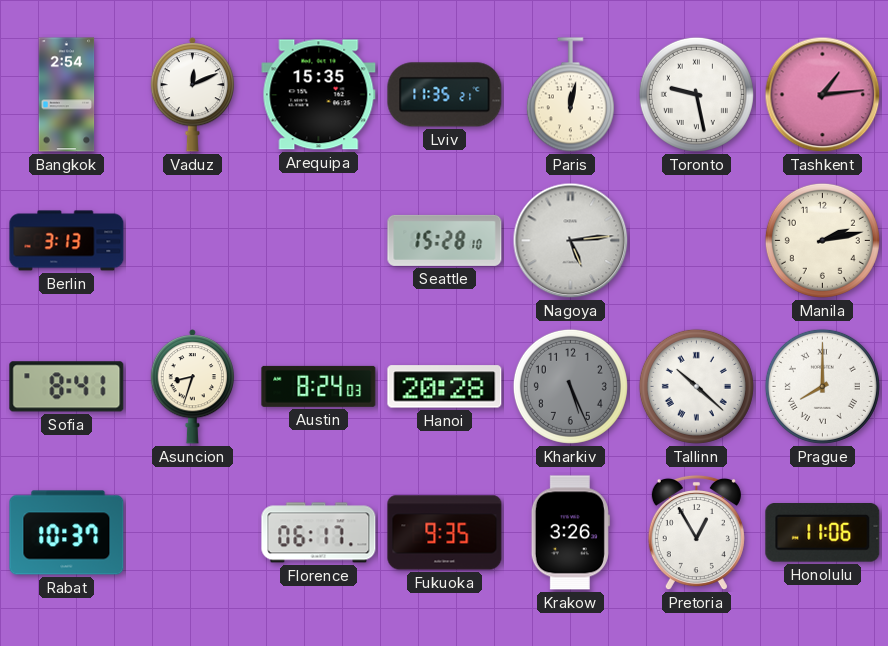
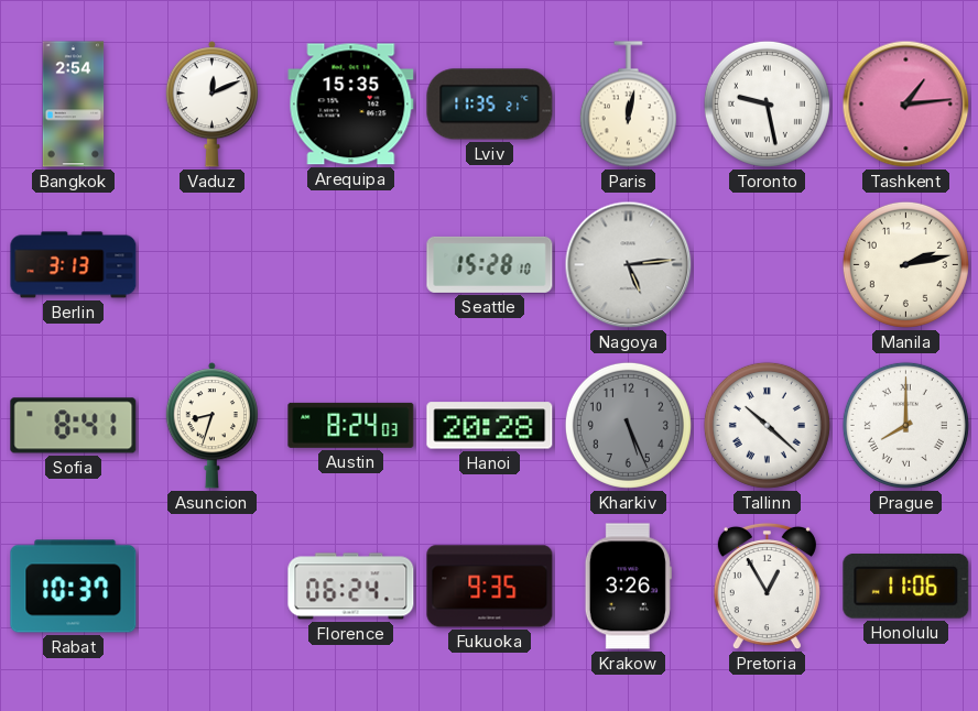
Florence: 06:17 -> 06:24 (351, 587)
